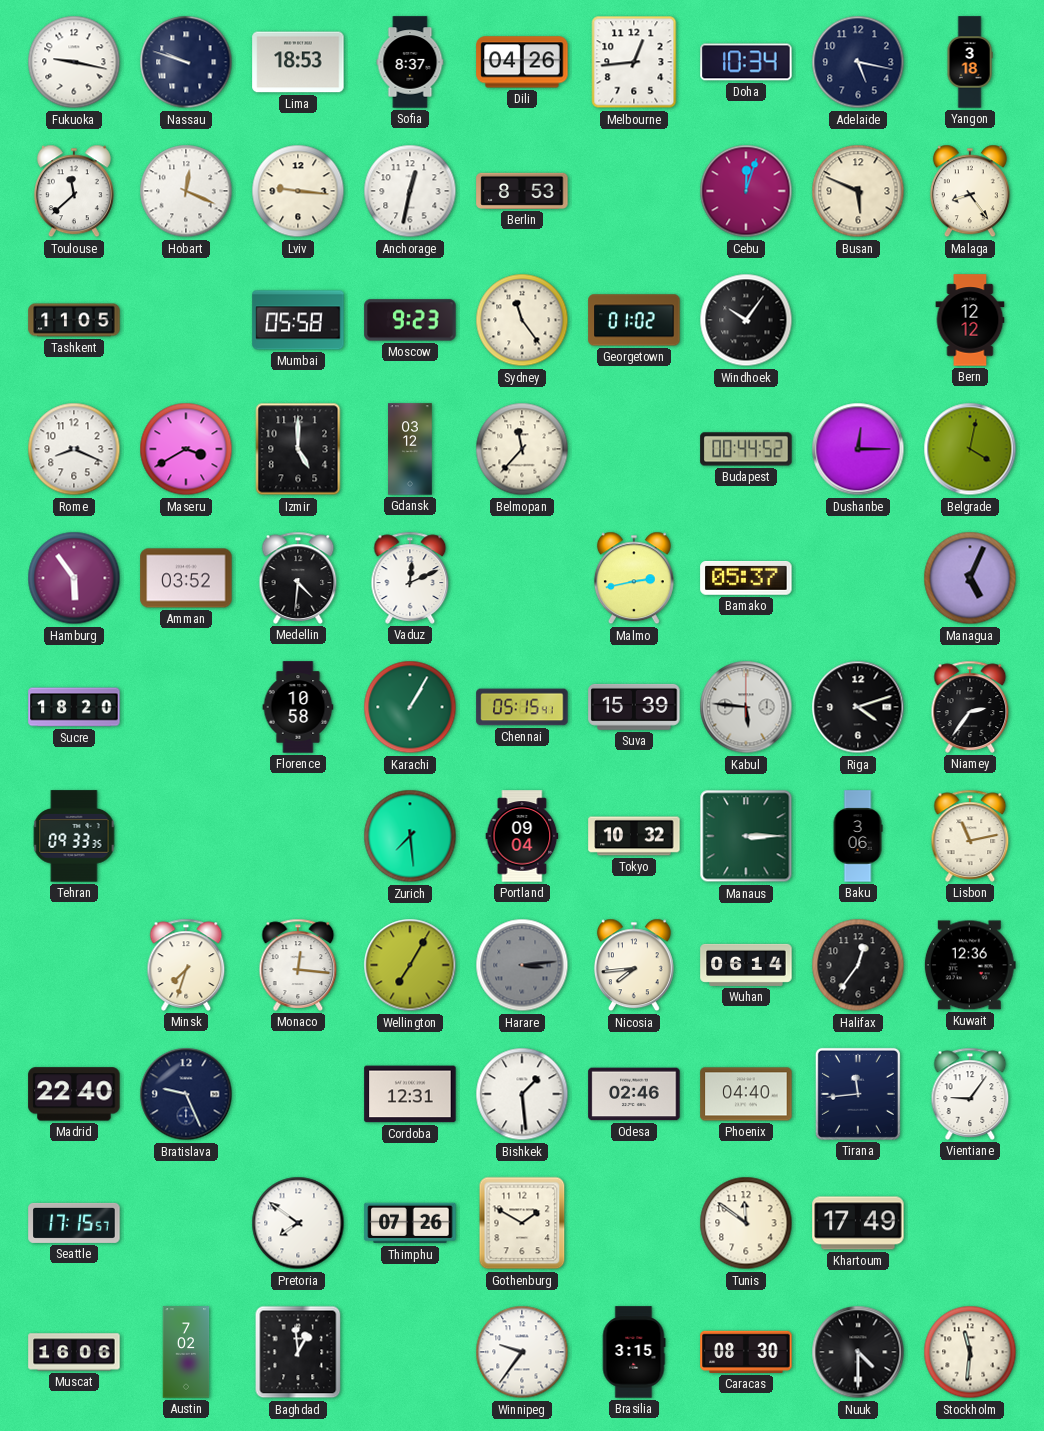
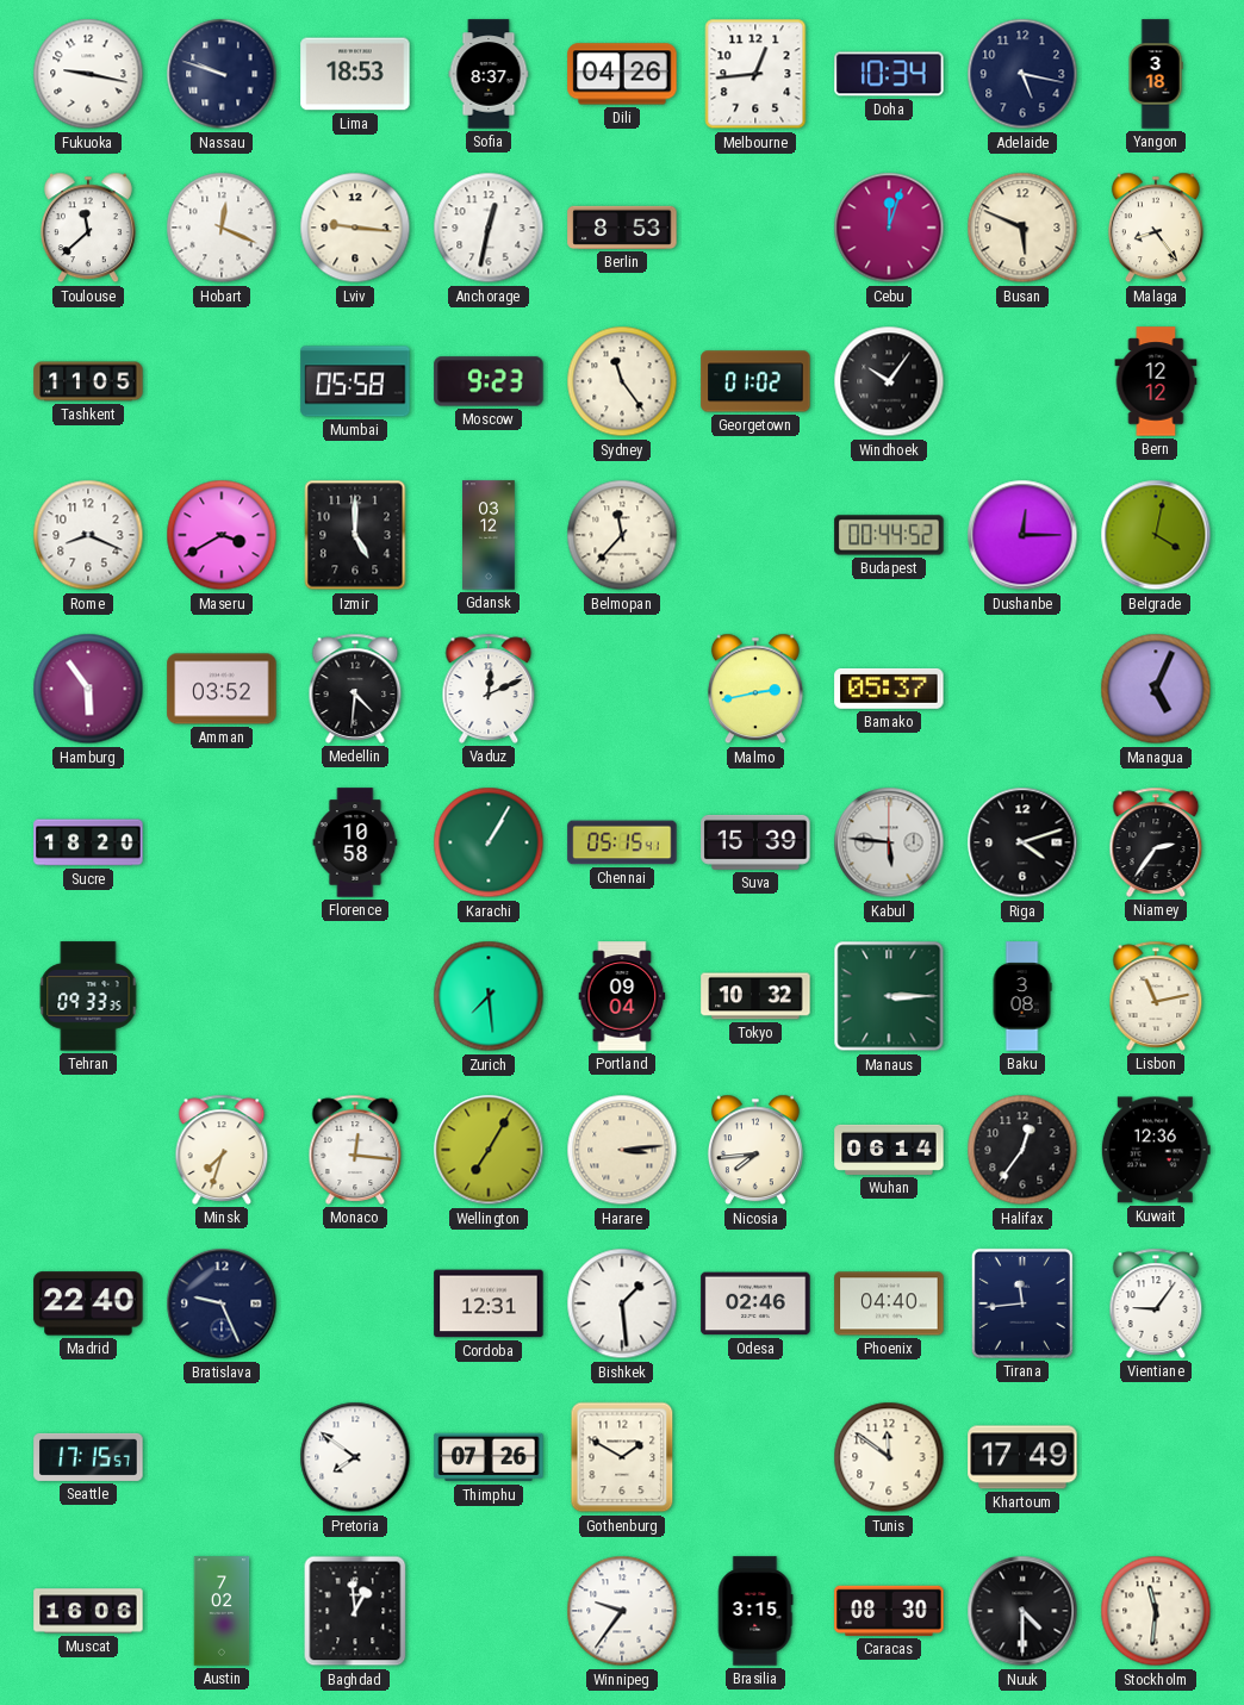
Baku: 3:06 -> 3:08 (1022, 996)
Harare dial: grey -> cream (622, 1150)
